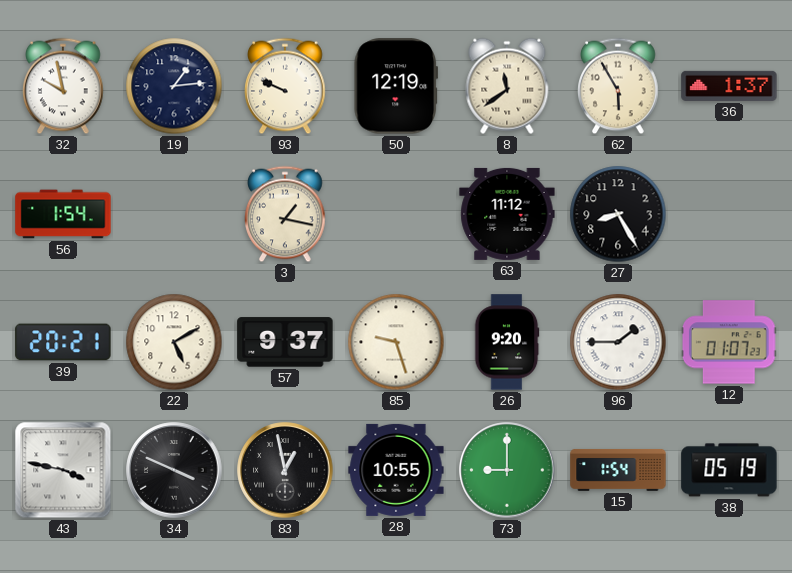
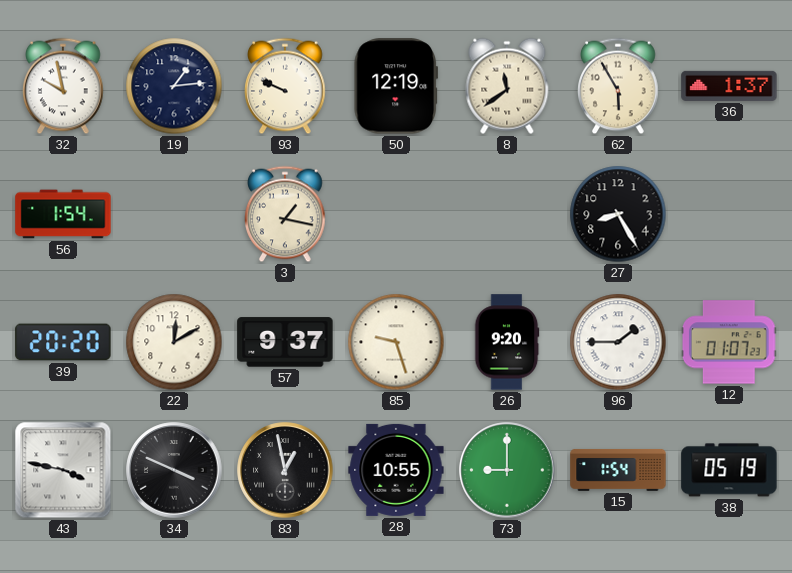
63: 11:12 -> none (507, 214)
39: 20:21 -> 20:20 (63, 342)
22: 5:10 -> 12:10 (174, 342)
